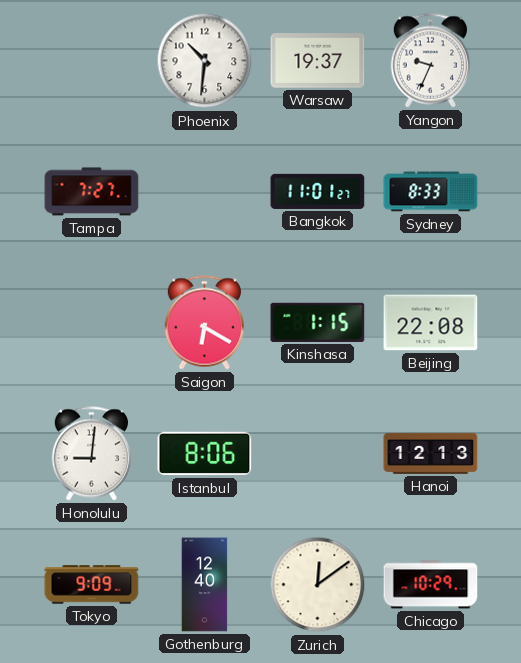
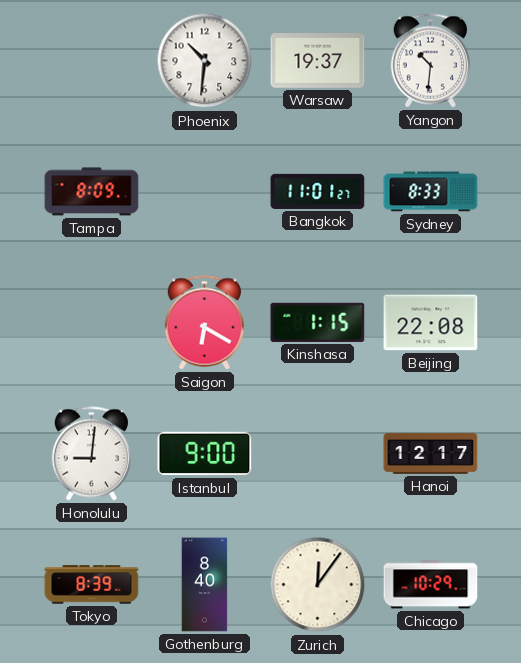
Yangon: 9:34 -> 10:31 (430, 61)
Tampa: 7:27 -> 8:09 (92, 192)
Istanbul: 8:06 -> 9:00 (205, 454)
Hanoi: 12:13 -> 12:17 (431, 453)
Tokyo: 9:09 -> 8:39 (92, 585)
Gothenburg: 12:40 -> 8:40 (205, 585)
Zurich: 12:09 -> 12:06 (318, 585)
